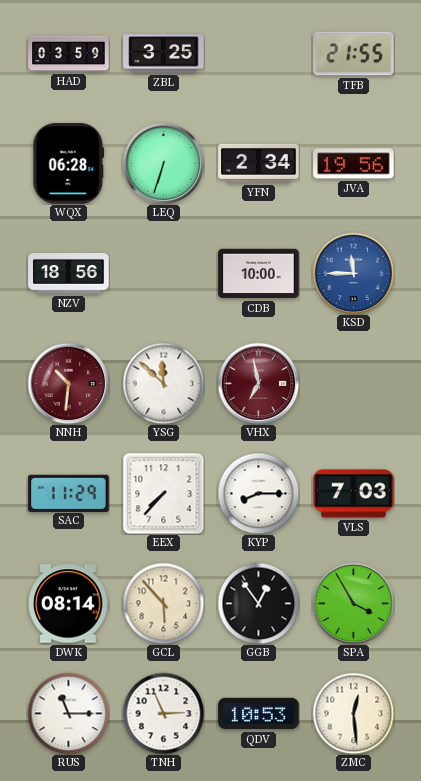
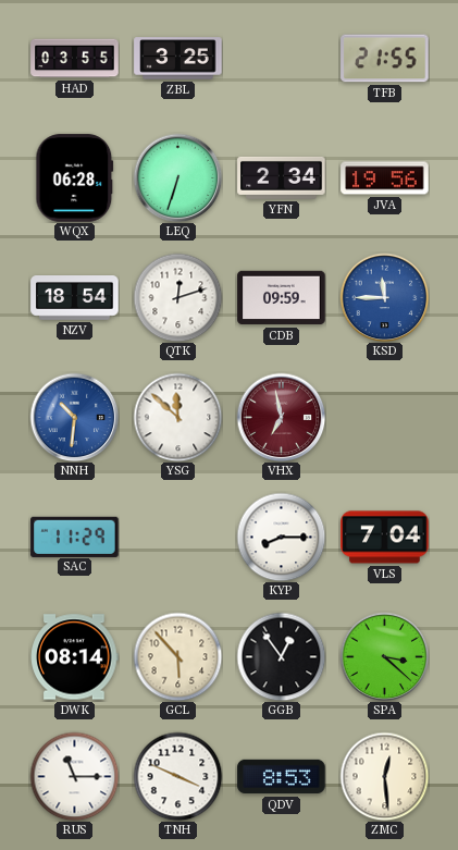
HAD: 03:59 -> 03:55 (75, 59)
NZV: 18:56 -> 18:54 (75, 298)
QTK: none -> 12:12 (177, 297)
CDB: 10:00 -> 09:59 (282, 298)
NNH dial: burgundy -> blue (74, 417)
EEX: 7:37 -> none (163, 493)
VLS: 7:03 -> 7:04 (385, 538)
SPA: 3:55 -> 3:22 (384, 656)
TNH: 2:56 -> 3:49 (177, 776)
QDV: 10:53 -> 8:53 (282, 777)
